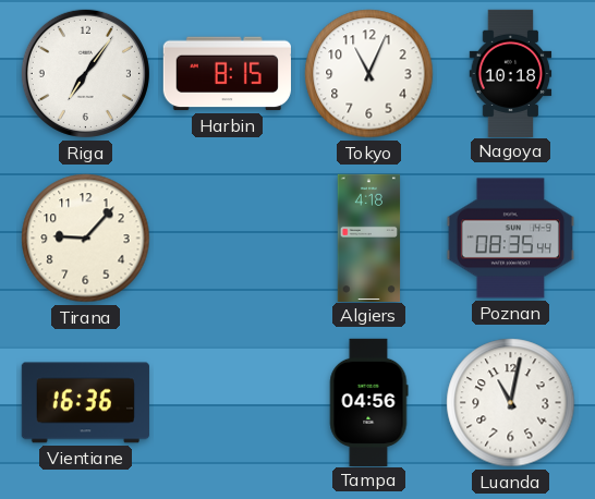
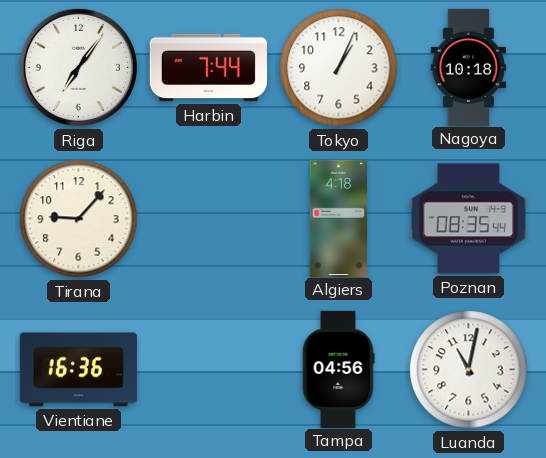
Harbin: 8:15 -> 7:44 (208, 68)
Tokyo: 11:04 -> 1:04 (339, 68)
